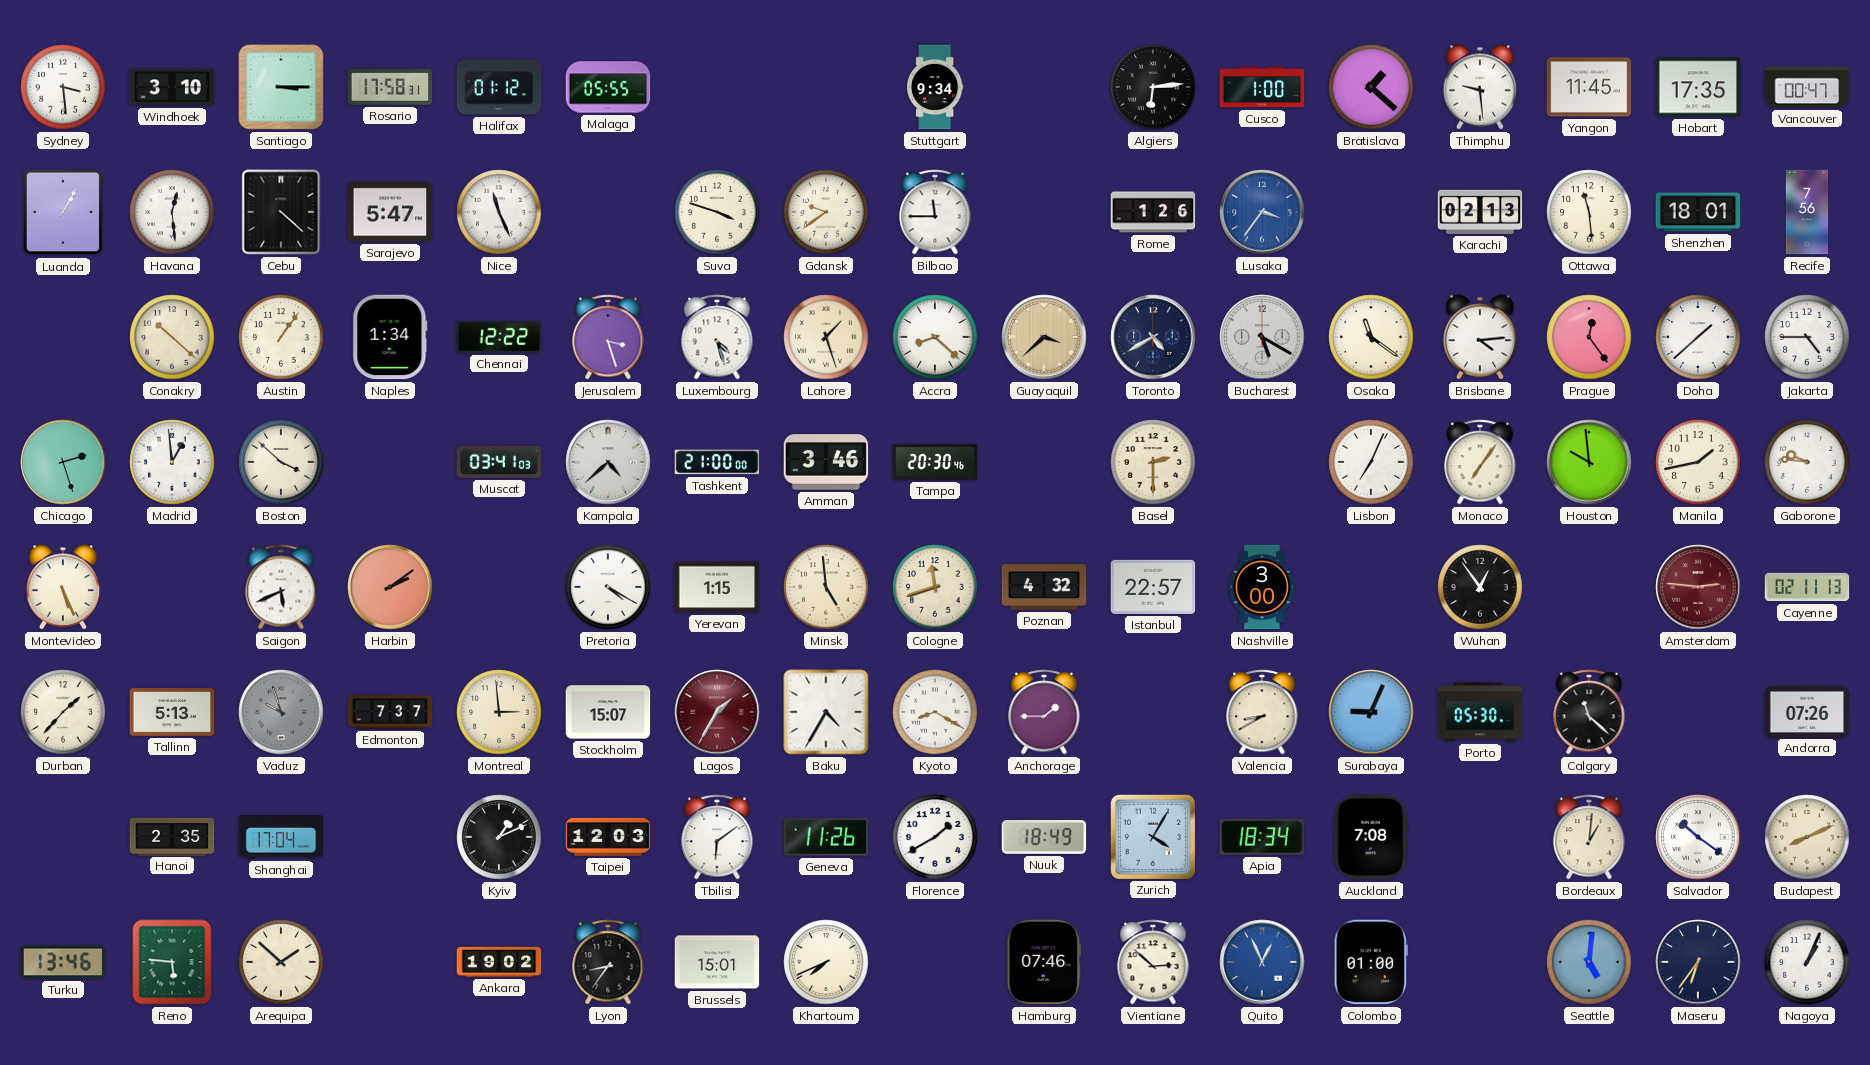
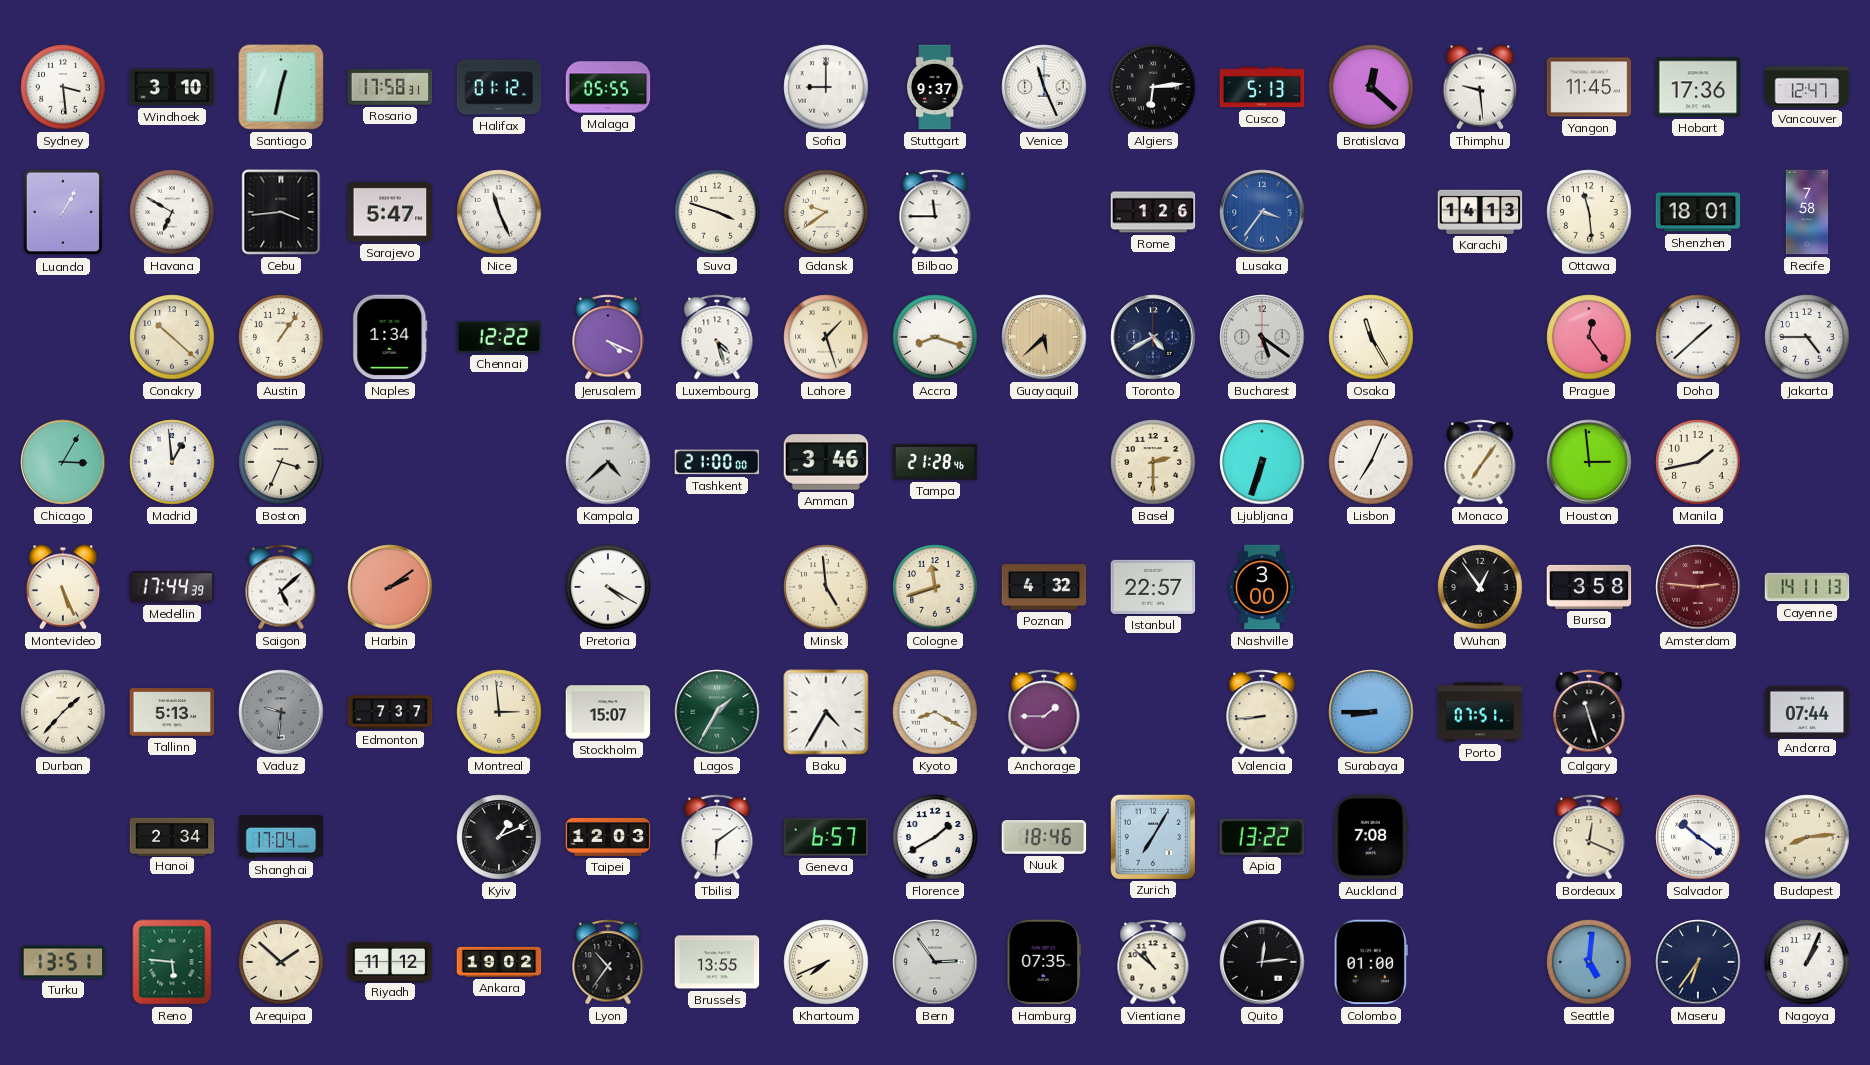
Santiago: 3:15 -> 12:32 (281, 87)
Sofia: none -> 9:00 (826, 87)
Stuttgart: 9:34 -> 9:37 (935, 87)
Venice: none -> 11:26 (1044, 87)
Cusco: 1:00 -> 5:13 (1262, 87)
Bratislava: 1:22 -> 12:22 (1371, 87)
Hobart: 17:35 -> 17:36 (1698, 87)
Vancouver: 00:47 -> 12:47 (1807, 87)
Havana: 12:29 -> 6:50 (172, 212)
Cebu: 4:22 -> 3:44 (281, 212)
Karachi: 02:13 -> 14:13 (1480, 212)
Recife: 7:56 -> 7:58 (1807, 212)
Jerusalem: 3:27 -> 4:19 (608, 337)
Accra: 8:22 -> 8:18 (935, 337)
Guayaquil: 3:38 -> 5:38 (1044, 337)
Bucharest: 5:20 -> 5:21 (1262, 337)
Osaka: 11:21 -> 11:25 (1371, 337)
Brisbane: 4:14 -> none (1480, 337)
Chicago: 2:27 -> 3:05 (63, 462)
Boston: 3:52 -> 3:34 (281, 462)
Muscat: 03:41 -> none (499, 462)
Tampa: 20:30 -> 21:28 (935, 462)
Ljubljana: none -> 6:33 (1262, 462)
Houston: 9:59 -> 2:59 (1589, 462)
Gaborone: 9:46 -> none (1807, 462)
Medellin: none -> 17:44 (172, 587)
Saigon: 5:41 -> 5:08 (281, 587)
Yerevan: 1:15 -> none (717, 587)
Bursa: none -> 3:58 (1589, 587)
Cayenne: 02:11 -> 14:11 (1807, 587)
Vaduz: 9:57 -> 9:31 (281, 712)
Lagos dial: burgundy -> green (717, 712)
Valencia: 8:40 -> 8:44 (1262, 712)
Surabaya: 9:04 -> 8:45 (1371, 712)
Porto: 05:30 -> 07:51 (1480, 712)
Calgary: 11:22 -> 11:27 (1589, 712)
Andorra: 07:26 -> 07:44 (1807, 711)
Hanoi: 2:35 -> 2:34 (172, 836)
Geneva: 11:26 -> 6:57 (826, 837)
Nuuk: 18:49 -> 18:46 (1044, 838)
Zurich: 4:05 -> 7:05 (1152, 836)
Apia: 18:34 -> 13:22 (1262, 837)
Bordeaux: 1:01 -> 12:19 (1589, 837)
Budapest: 8:11 -> 8:14 (1807, 837)
Turku: 13:46 -> 13:51 (63, 962)
Riyadh: none -> 11:12 (390, 961)
Lyon: 8:36 -> 10:36 (608, 962)
Brussels: 15:01 -> 13:55 (717, 962)
Bern: none -> 2:54 (935, 962)
Hamburg: 07:46 -> 07:35 (1044, 962)
Vientiane: 2:52 -> 10:52 (1153, 962)
Quito: 12:56 -> 12:14 (1262, 962)
Quito dial: blue -> black (1262, 962)
